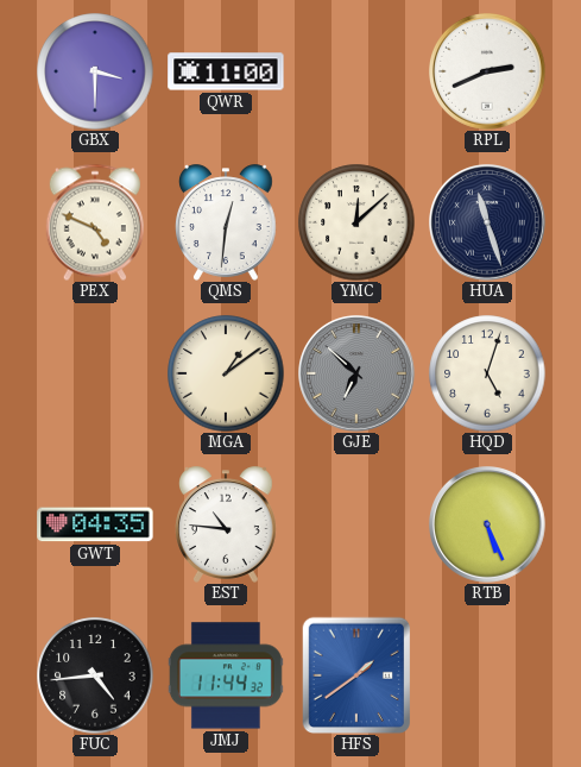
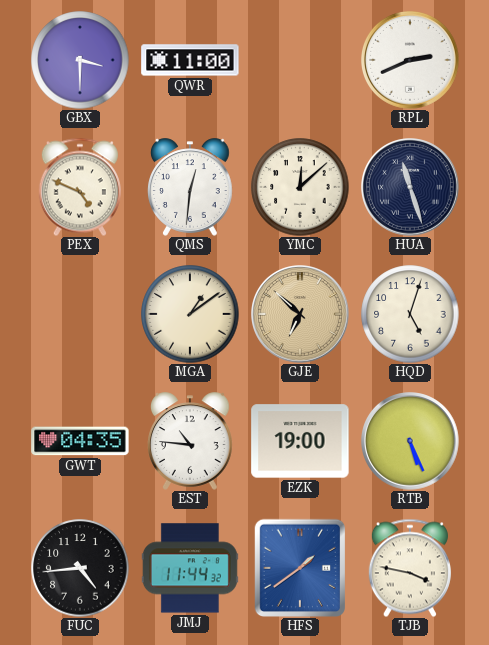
GJE dial: grey -> champagne (301, 315)
EZK: none -> 19:00 (300, 441)
TJB: none -> 3:47 (410, 568)
